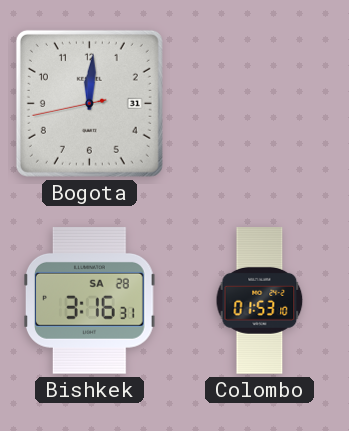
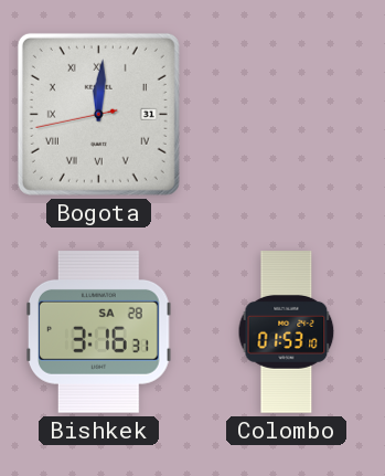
Bogota numerals: Arabic -> Roman (98, 114)
